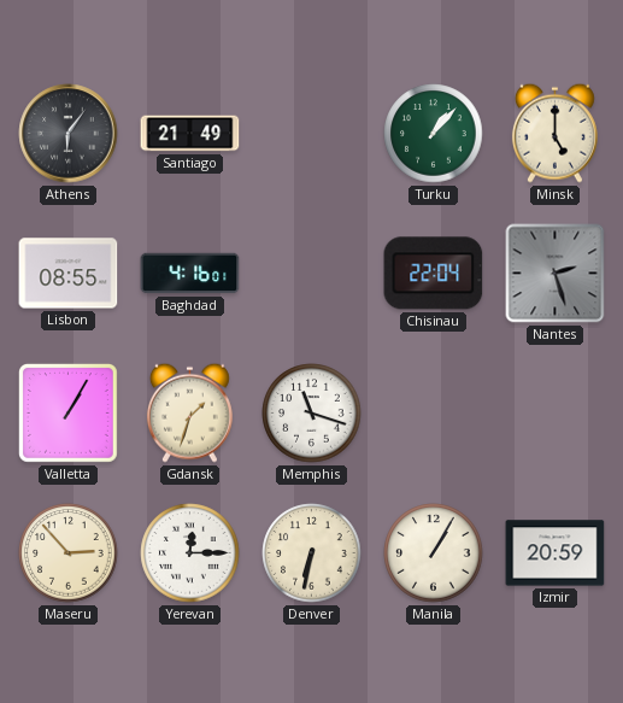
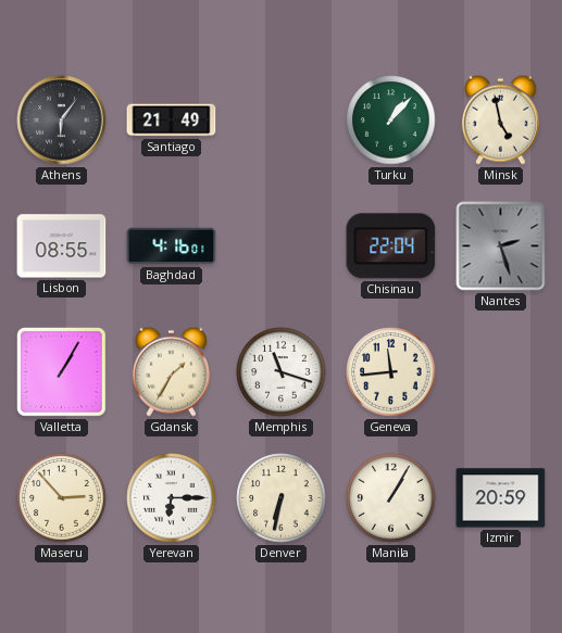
Minsk: 5:00 -> 4:58 (500, 119)
Gdansk: 1:33 -> 1:35 (171, 371)
Geneva: none -> 11:44 (391, 372)
Yerevan: 12:15 -> 6:15 (172, 498)
